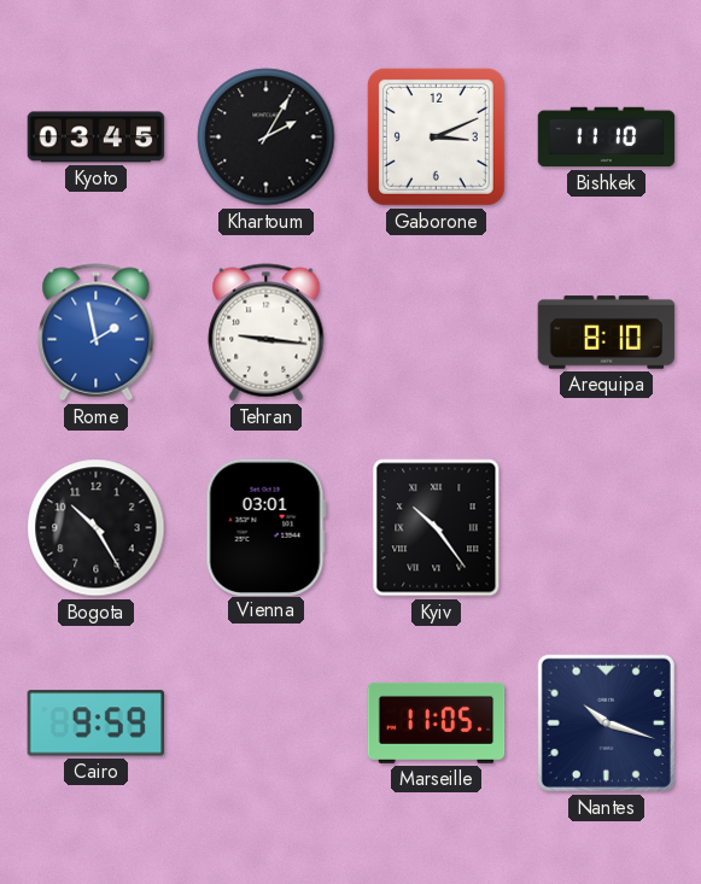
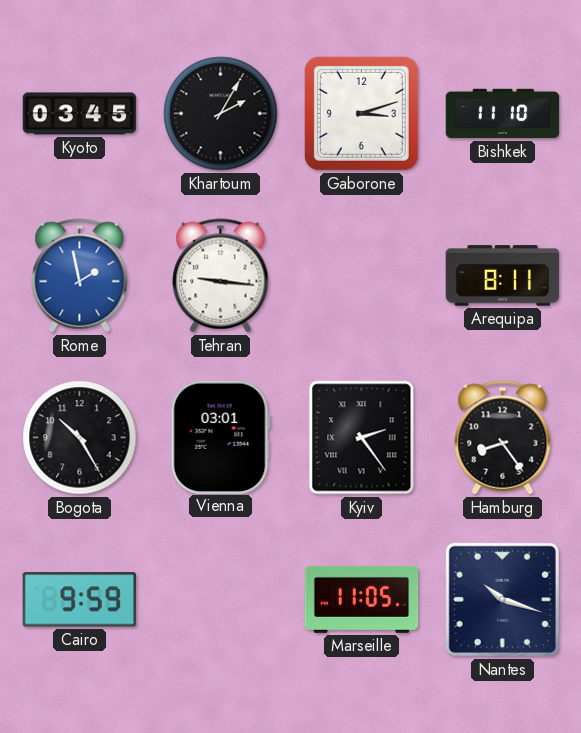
Gaborone: 3:11 -> 3:12 (361, 113)
Arequipa: 8:10 -> 8:11 (503, 276)
Kyiv: 10:24 -> 2:24 (362, 438)
Hamburg: none -> 8:24 (503, 438)
